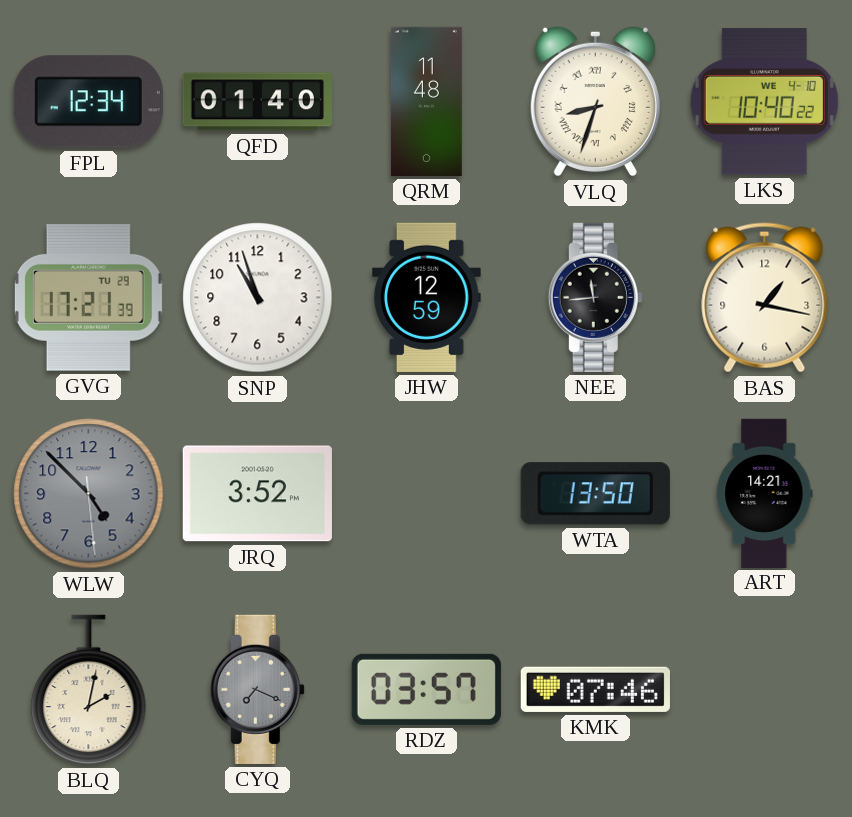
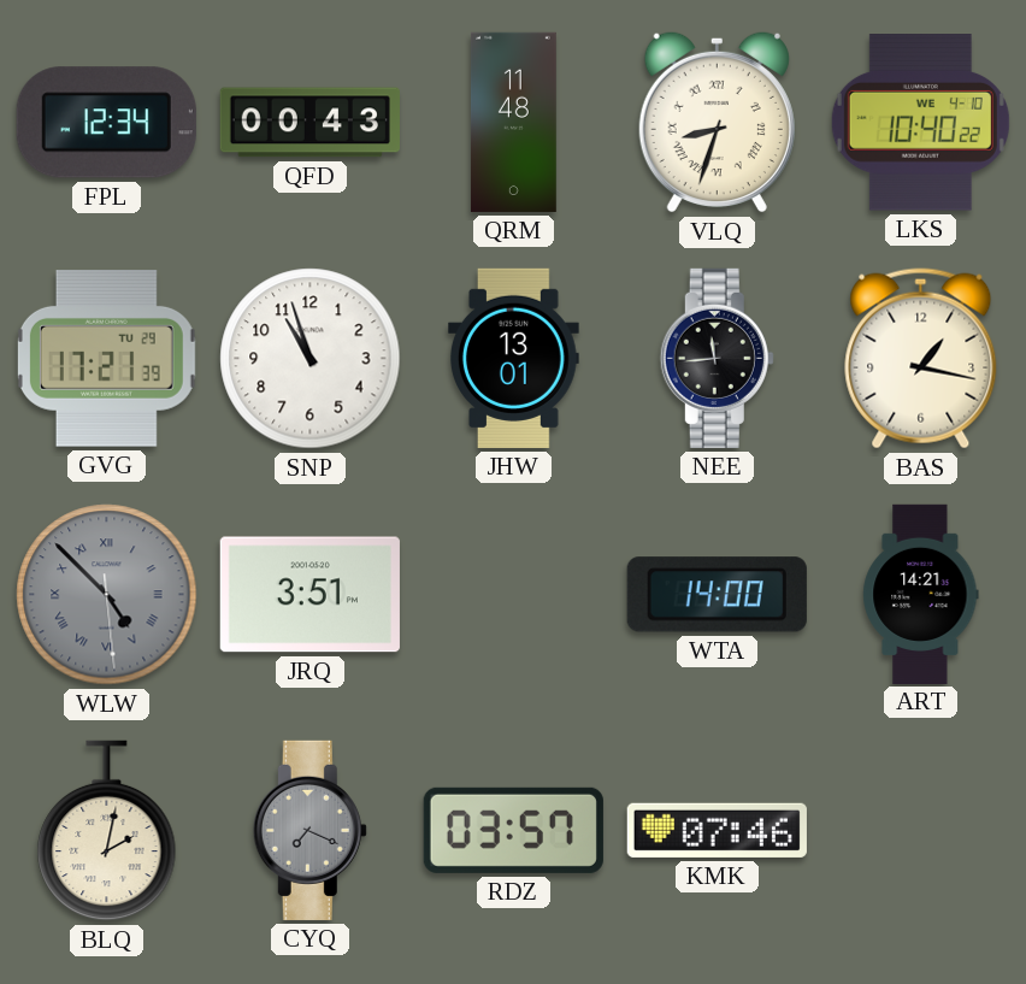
QFD: 01:40 -> 00:43 (309, 123)
JHW: 12:59 -> 13:01 (514, 358)
WLW numerals: Arabic -> Roman (107, 595)
JRQ: 3:52 -> 3:51 (309, 595)
WTA: 13:50 -> 14:00 (717, 595)
